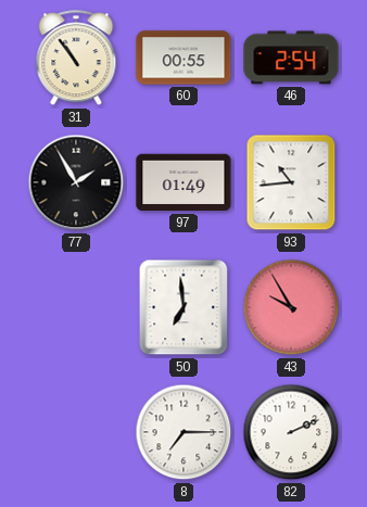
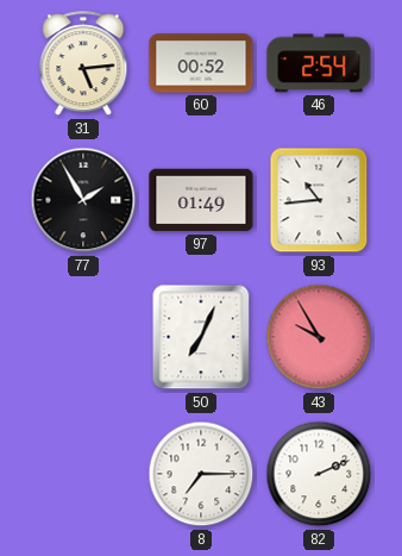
31: 10:54 -> 5:14 (83, 64)
60: 00:55 -> 00:52 (201, 63)
50: 6:59 -> 7:04 (201, 337)
